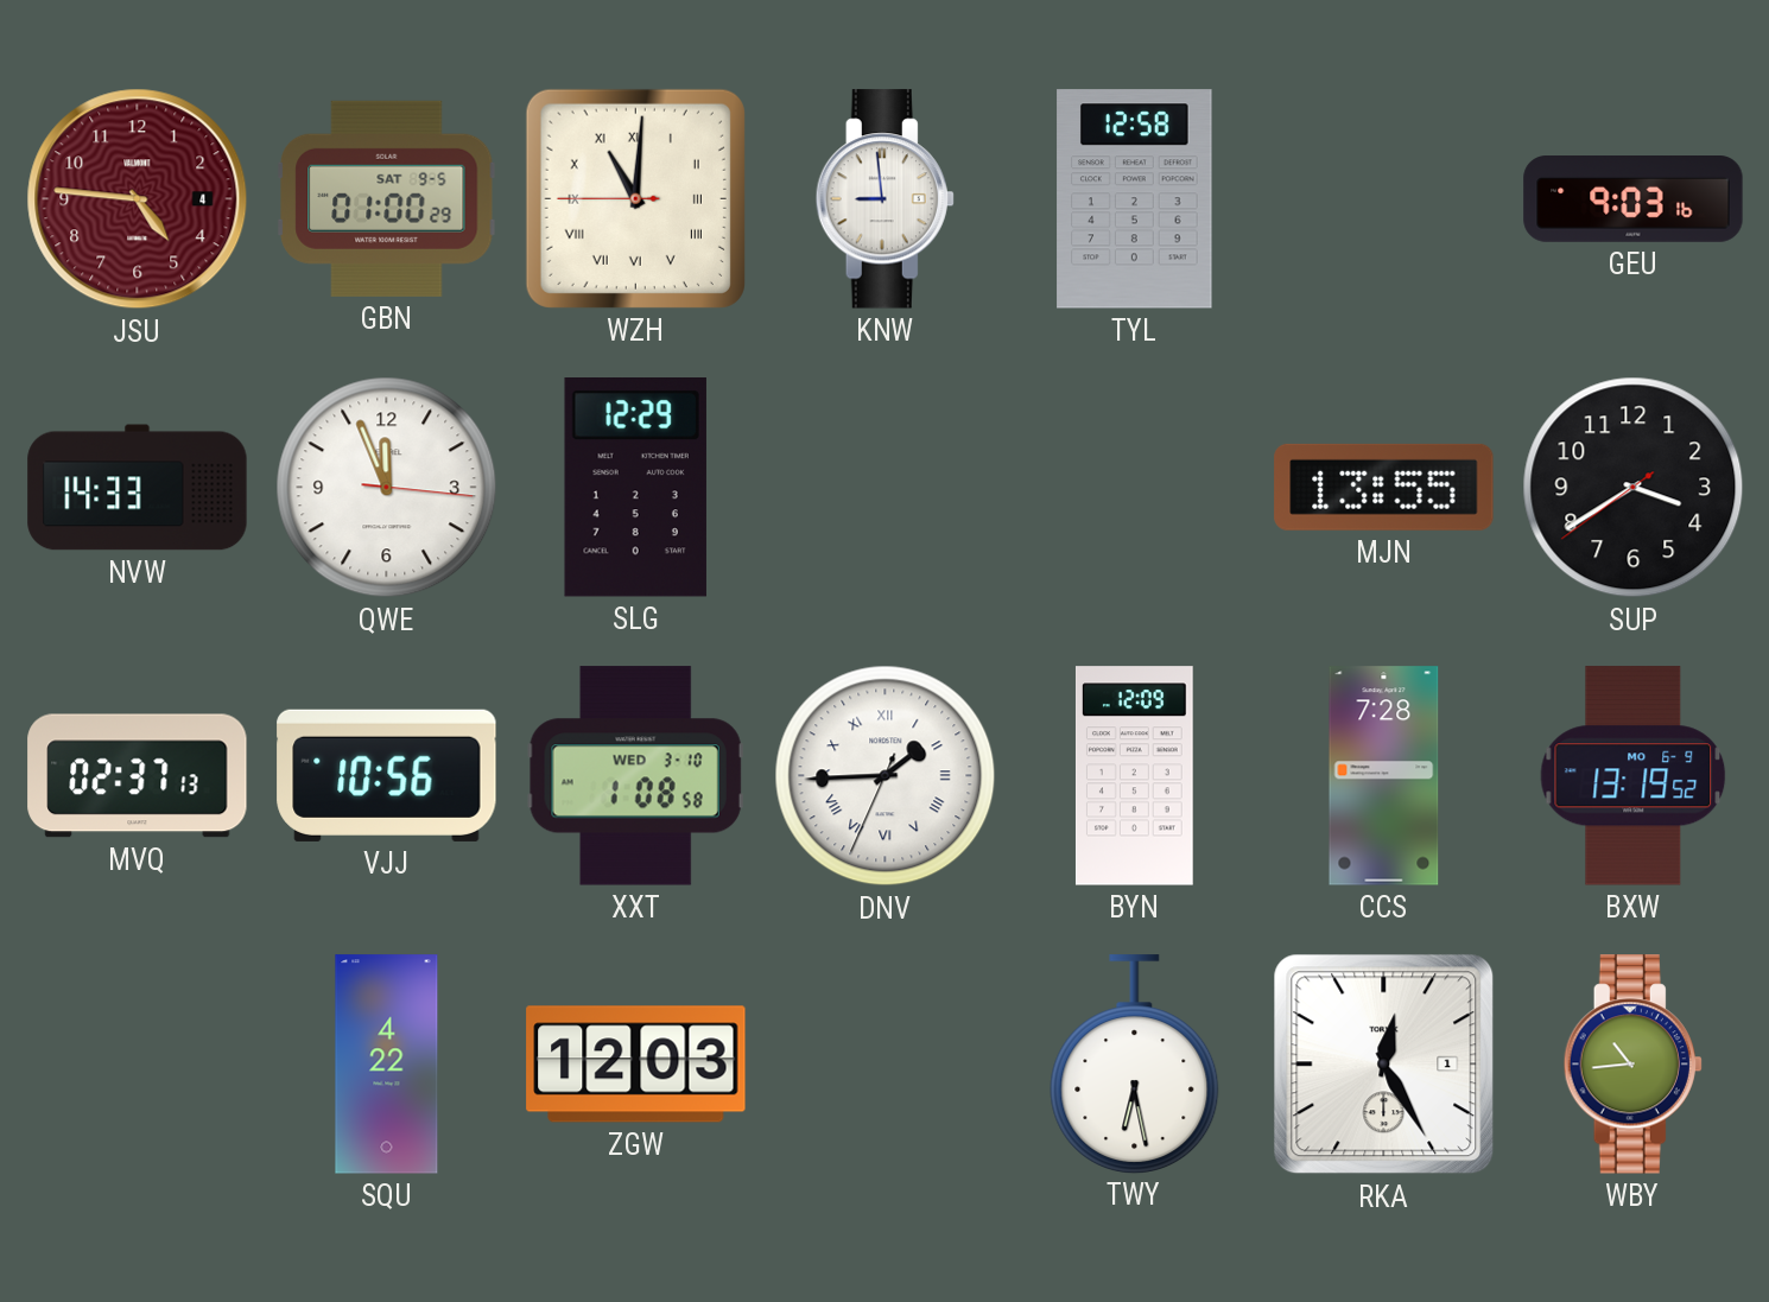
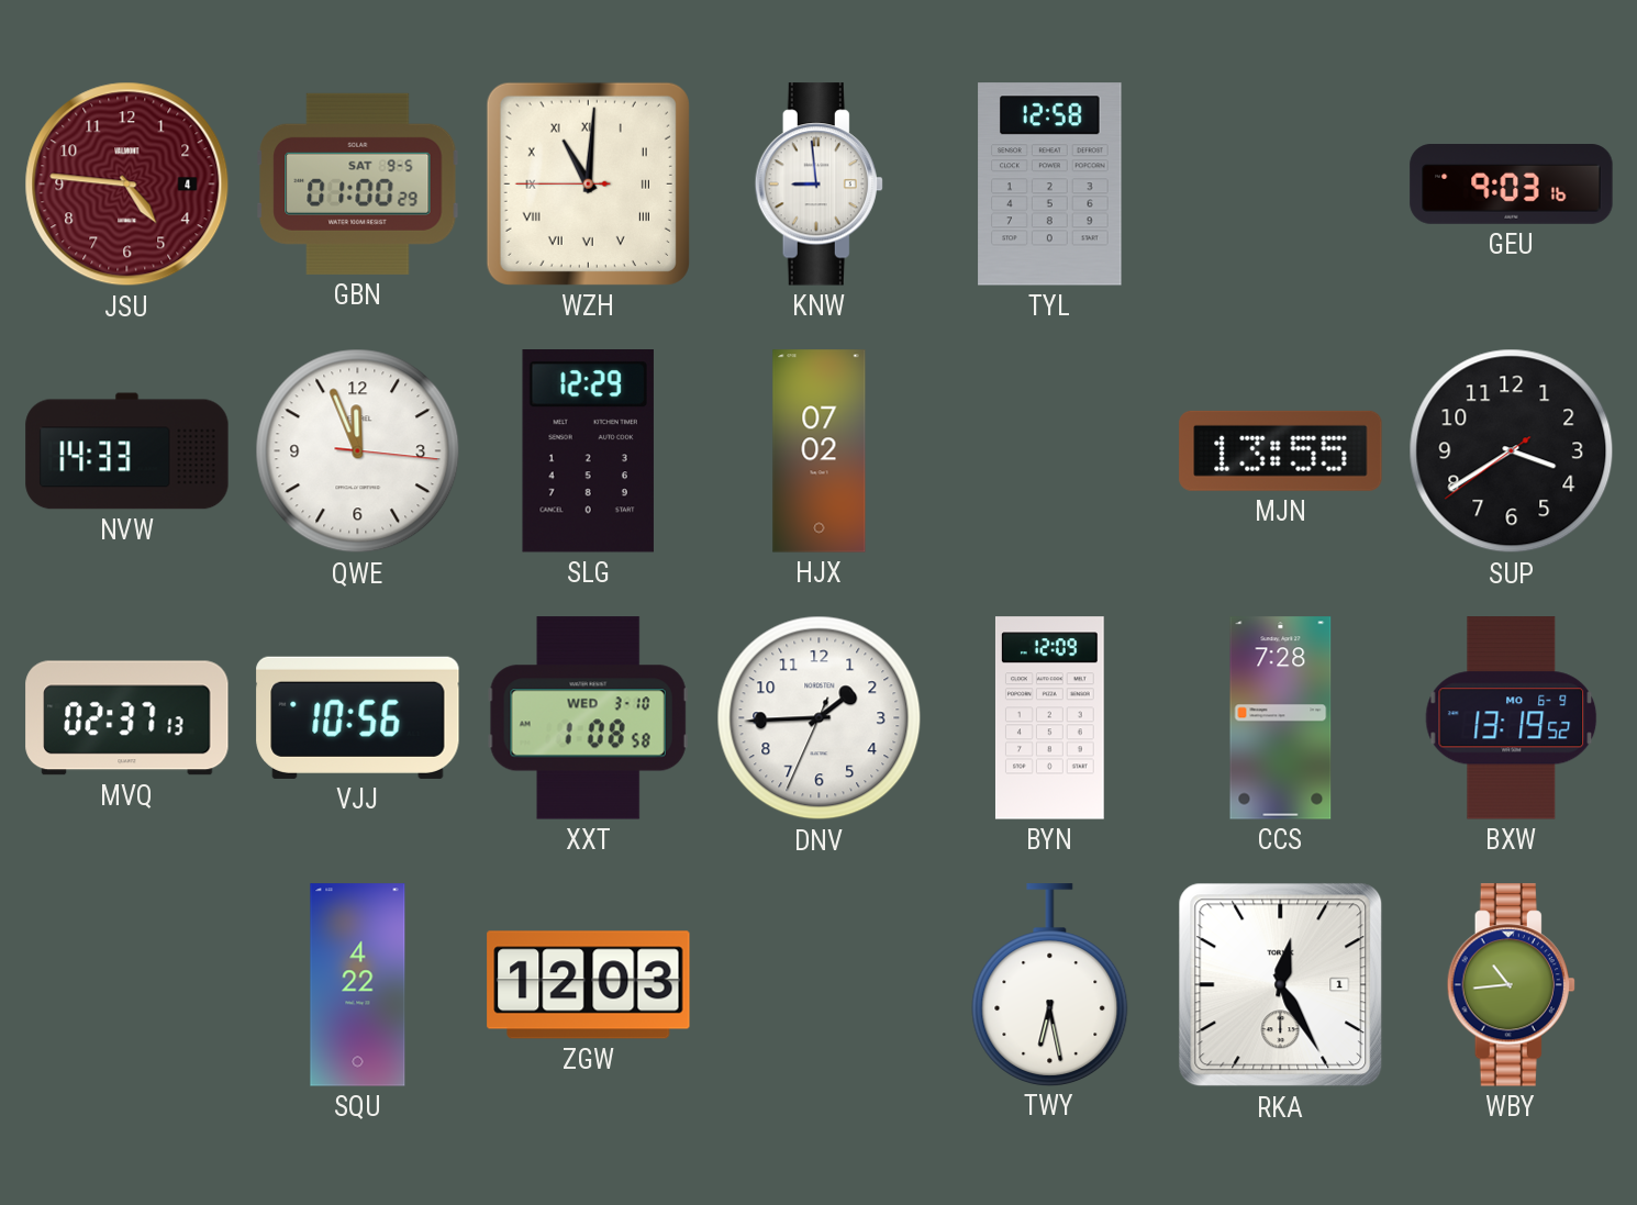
HJX: none -> 07:02 (820, 451)
DNV numerals: Roman -> Arabic (820, 718)
